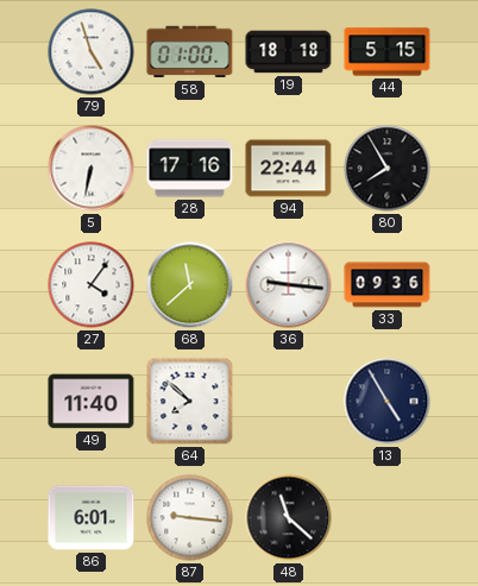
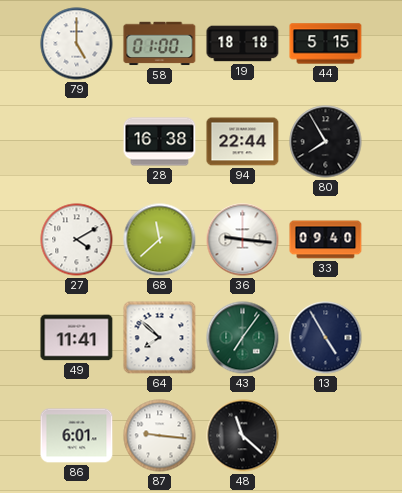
79: 4:57 -> 5:00 (77, 44)
5: 6:32 -> none (92, 169)
28: 17:16 -> 16:38 (160, 142)
27: 4:06 -> 4:10 (77, 240)
33: 09:36 -> 09:40 (326, 240)
49: 11:40 -> 11:41 (77, 338)
43: none -> 7:06 (243, 338)
